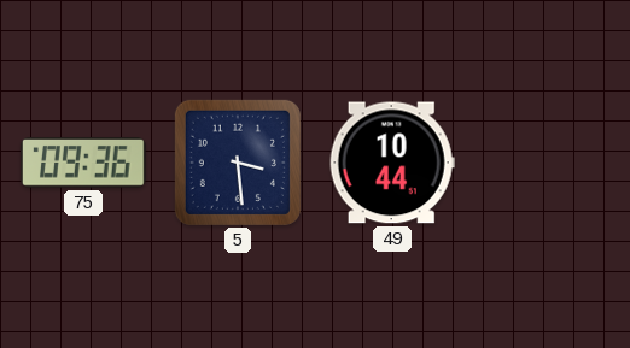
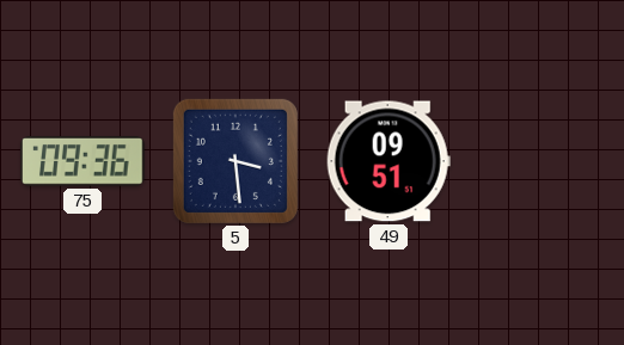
49: 10:44 -> 09:51 (389, 161)
